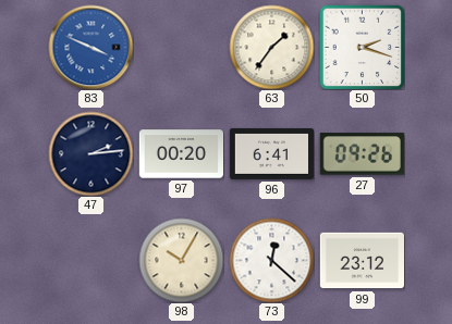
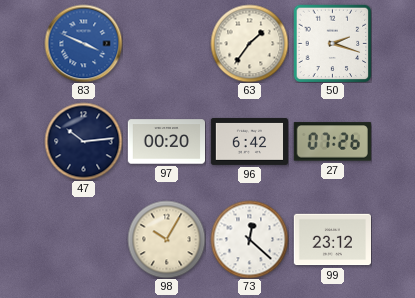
47: 2:14 -> 10:14 (83, 141)
96: 6:41 -> 6:42 (249, 141)
27: 09:26 -> 07:26 (332, 142)
